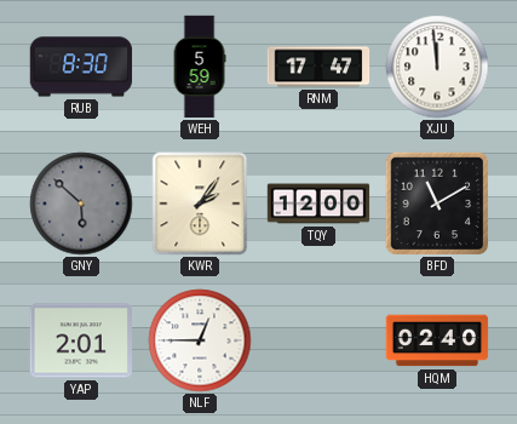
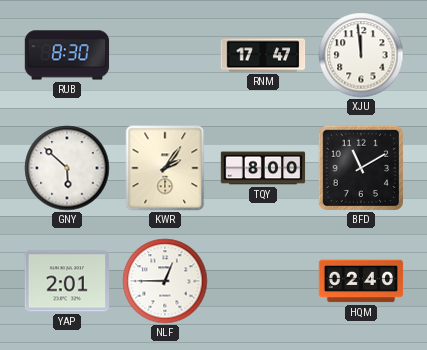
WEH: 5:59 -> none (200, 67)
GNY dial: grey -> white (67, 168)
TQY: 12:00 -> 8:00 (263, 168)
